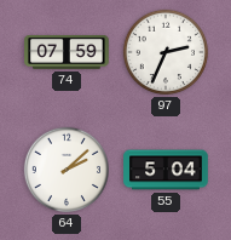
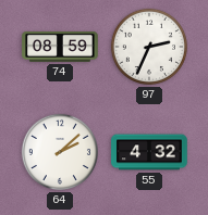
74: 07:59 -> 08:59 (60, 47)
55: 5:04 -> 4:32 (149, 152)
